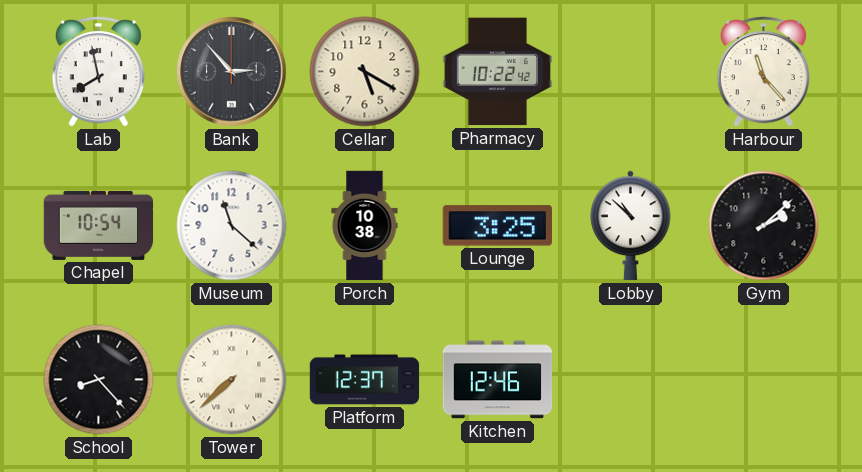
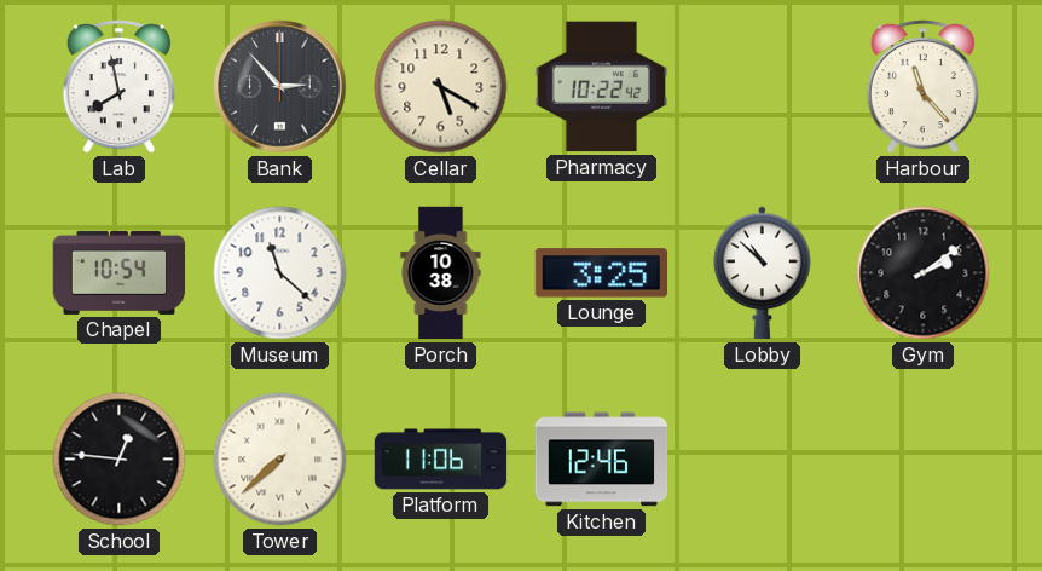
Gym: 2:08 -> 2:09 (924, 273)
School: 8:23 -> 12:46 (120, 460)
Platform: 12:37 -> 11:06 (441, 460)
